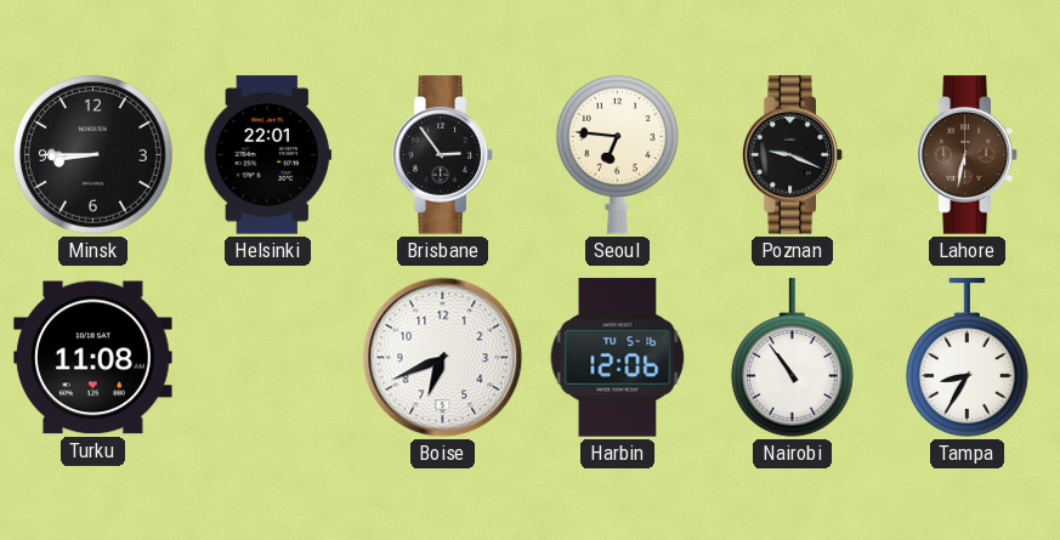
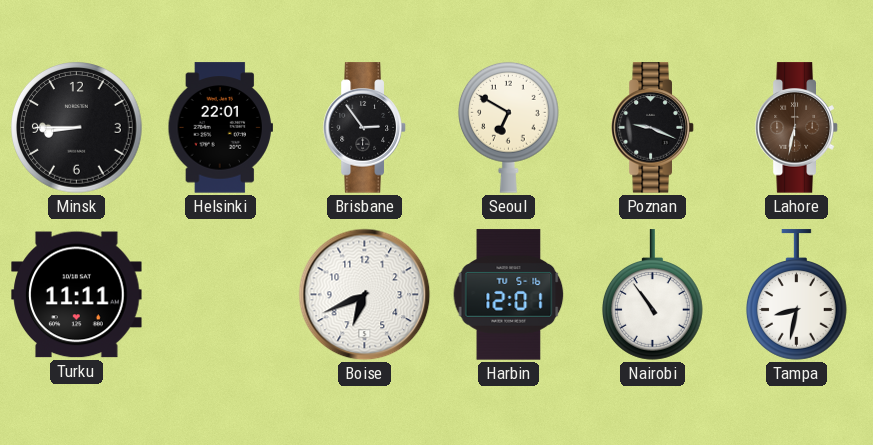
Seoul: 6:46 -> 6:50 (508, 127)
Turku: 11:08 -> 11:11 (77, 295)
Harbin: 12:06 -> 12:01 (509, 295)
Tampa: 8:35 -> 8:32 (796, 295)
